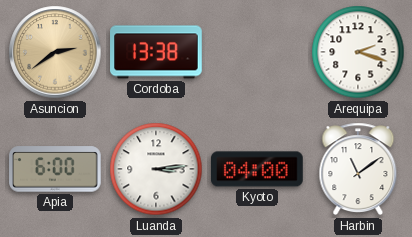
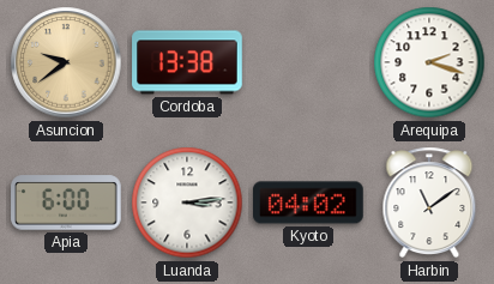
Asuncion: 2:39 -> 9:39 (66, 62)
Kyoto: 04:00 -> 04:02 (309, 203)
